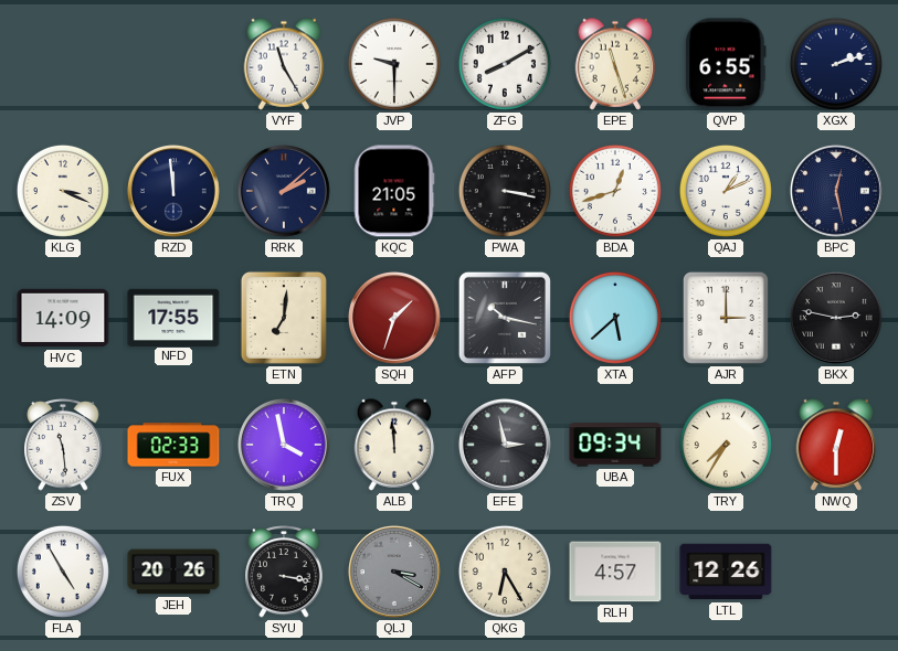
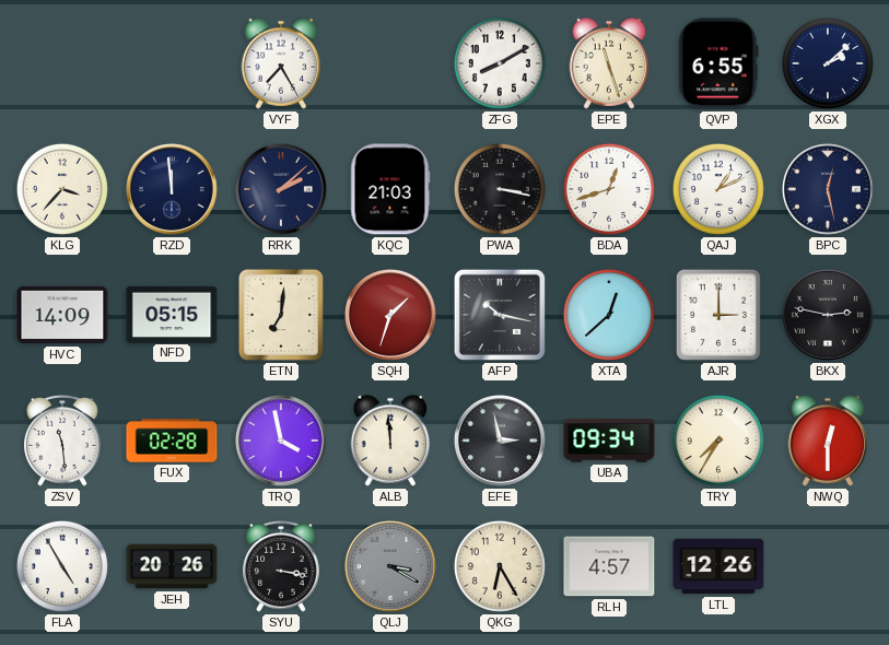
VYF: 11:25 -> 7:25 (281, 63)
JVP: 9:30 -> none (394, 64)
XGX: 2:12 -> 2:08 (828, 63)
KLG: 3:19 -> 3:37 (62, 189)
KQC: 21:05 -> 21:03 (390, 189)
NFD: 17:55 -> 05:15 (172, 314)
XTA: 5:38 -> 12:38 (609, 315)
FUX: 02:33 -> 02:28 (172, 441)
